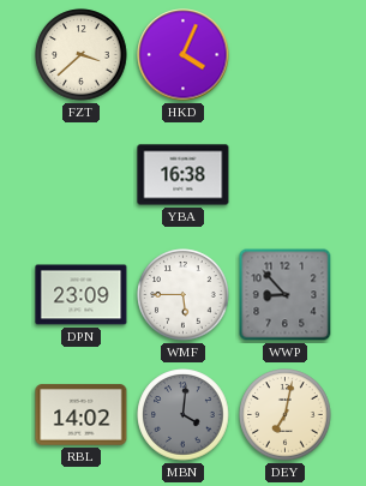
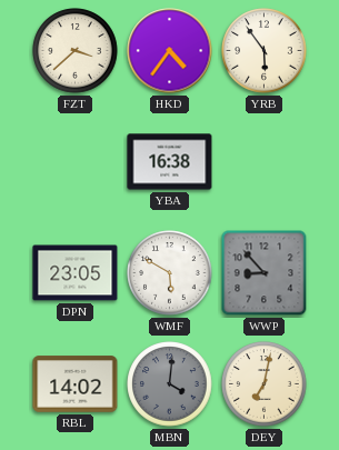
HKD: 4:04 -> 4:36 (170, 51)
YRB: none -> 5:54 (265, 51)
DPN: 23:09 -> 23:05 (76, 273)
WMF: 5:45 -> 5:50 (170, 273)
